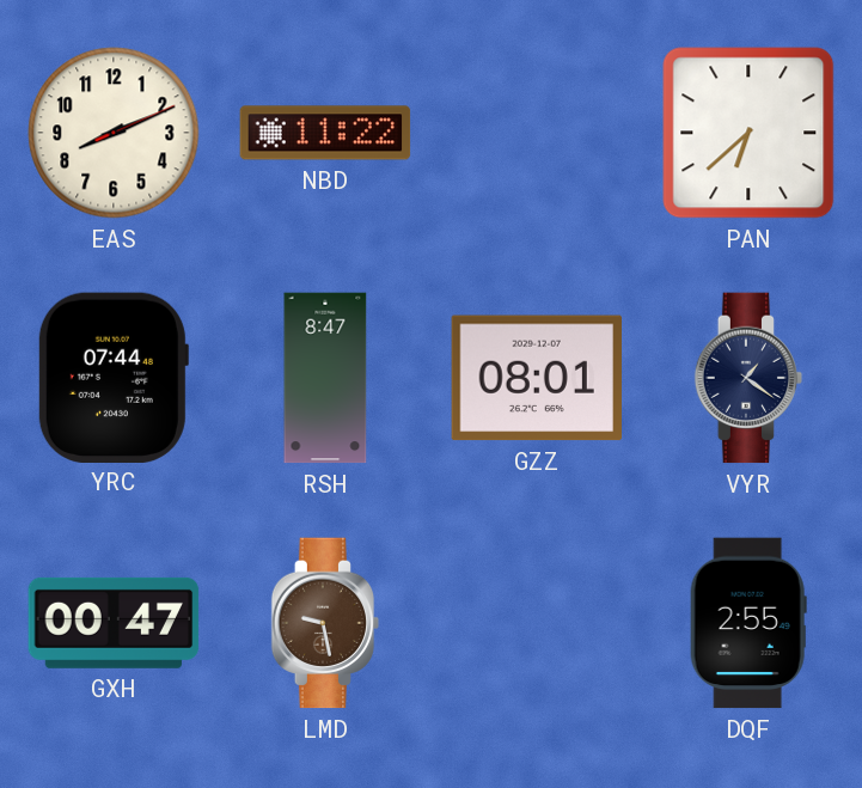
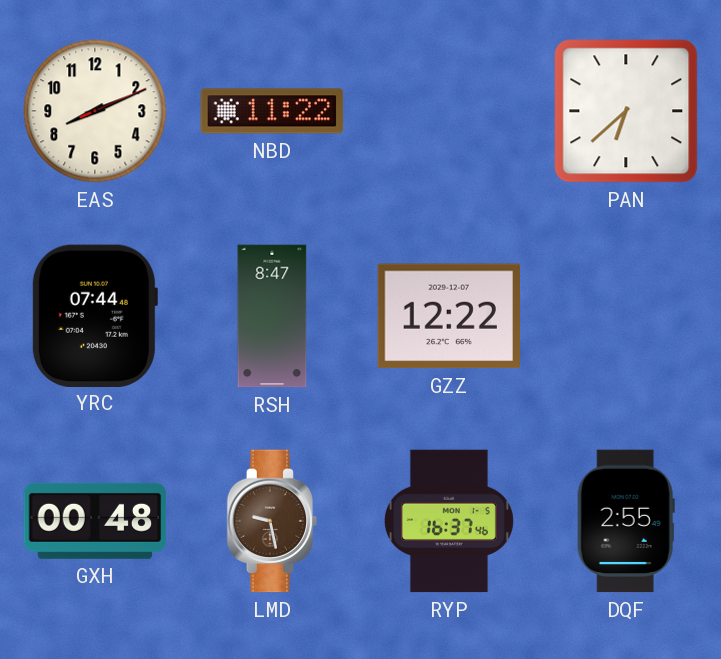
GZZ: 08:01 -> 12:22 (448, 316)
VYR: 1:21 -> none (748, 378)
GXH: 00:47 -> 00:48 (95, 521)
RYP: none -> 16:37 (449, 521)
